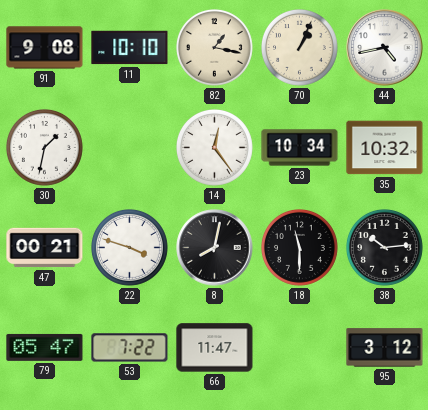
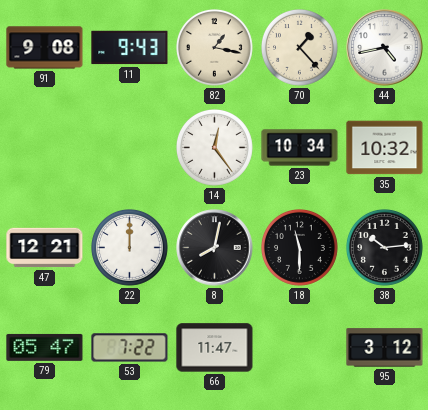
11: 10:10 -> 9:43 (130, 48)
70: 1:04 -> 1:23 (300, 48)
30: 1:32 -> none (45, 148)
47: 00:21 -> 12:21 (45, 248)
22: 3:48 -> 12:00 (130, 248)
